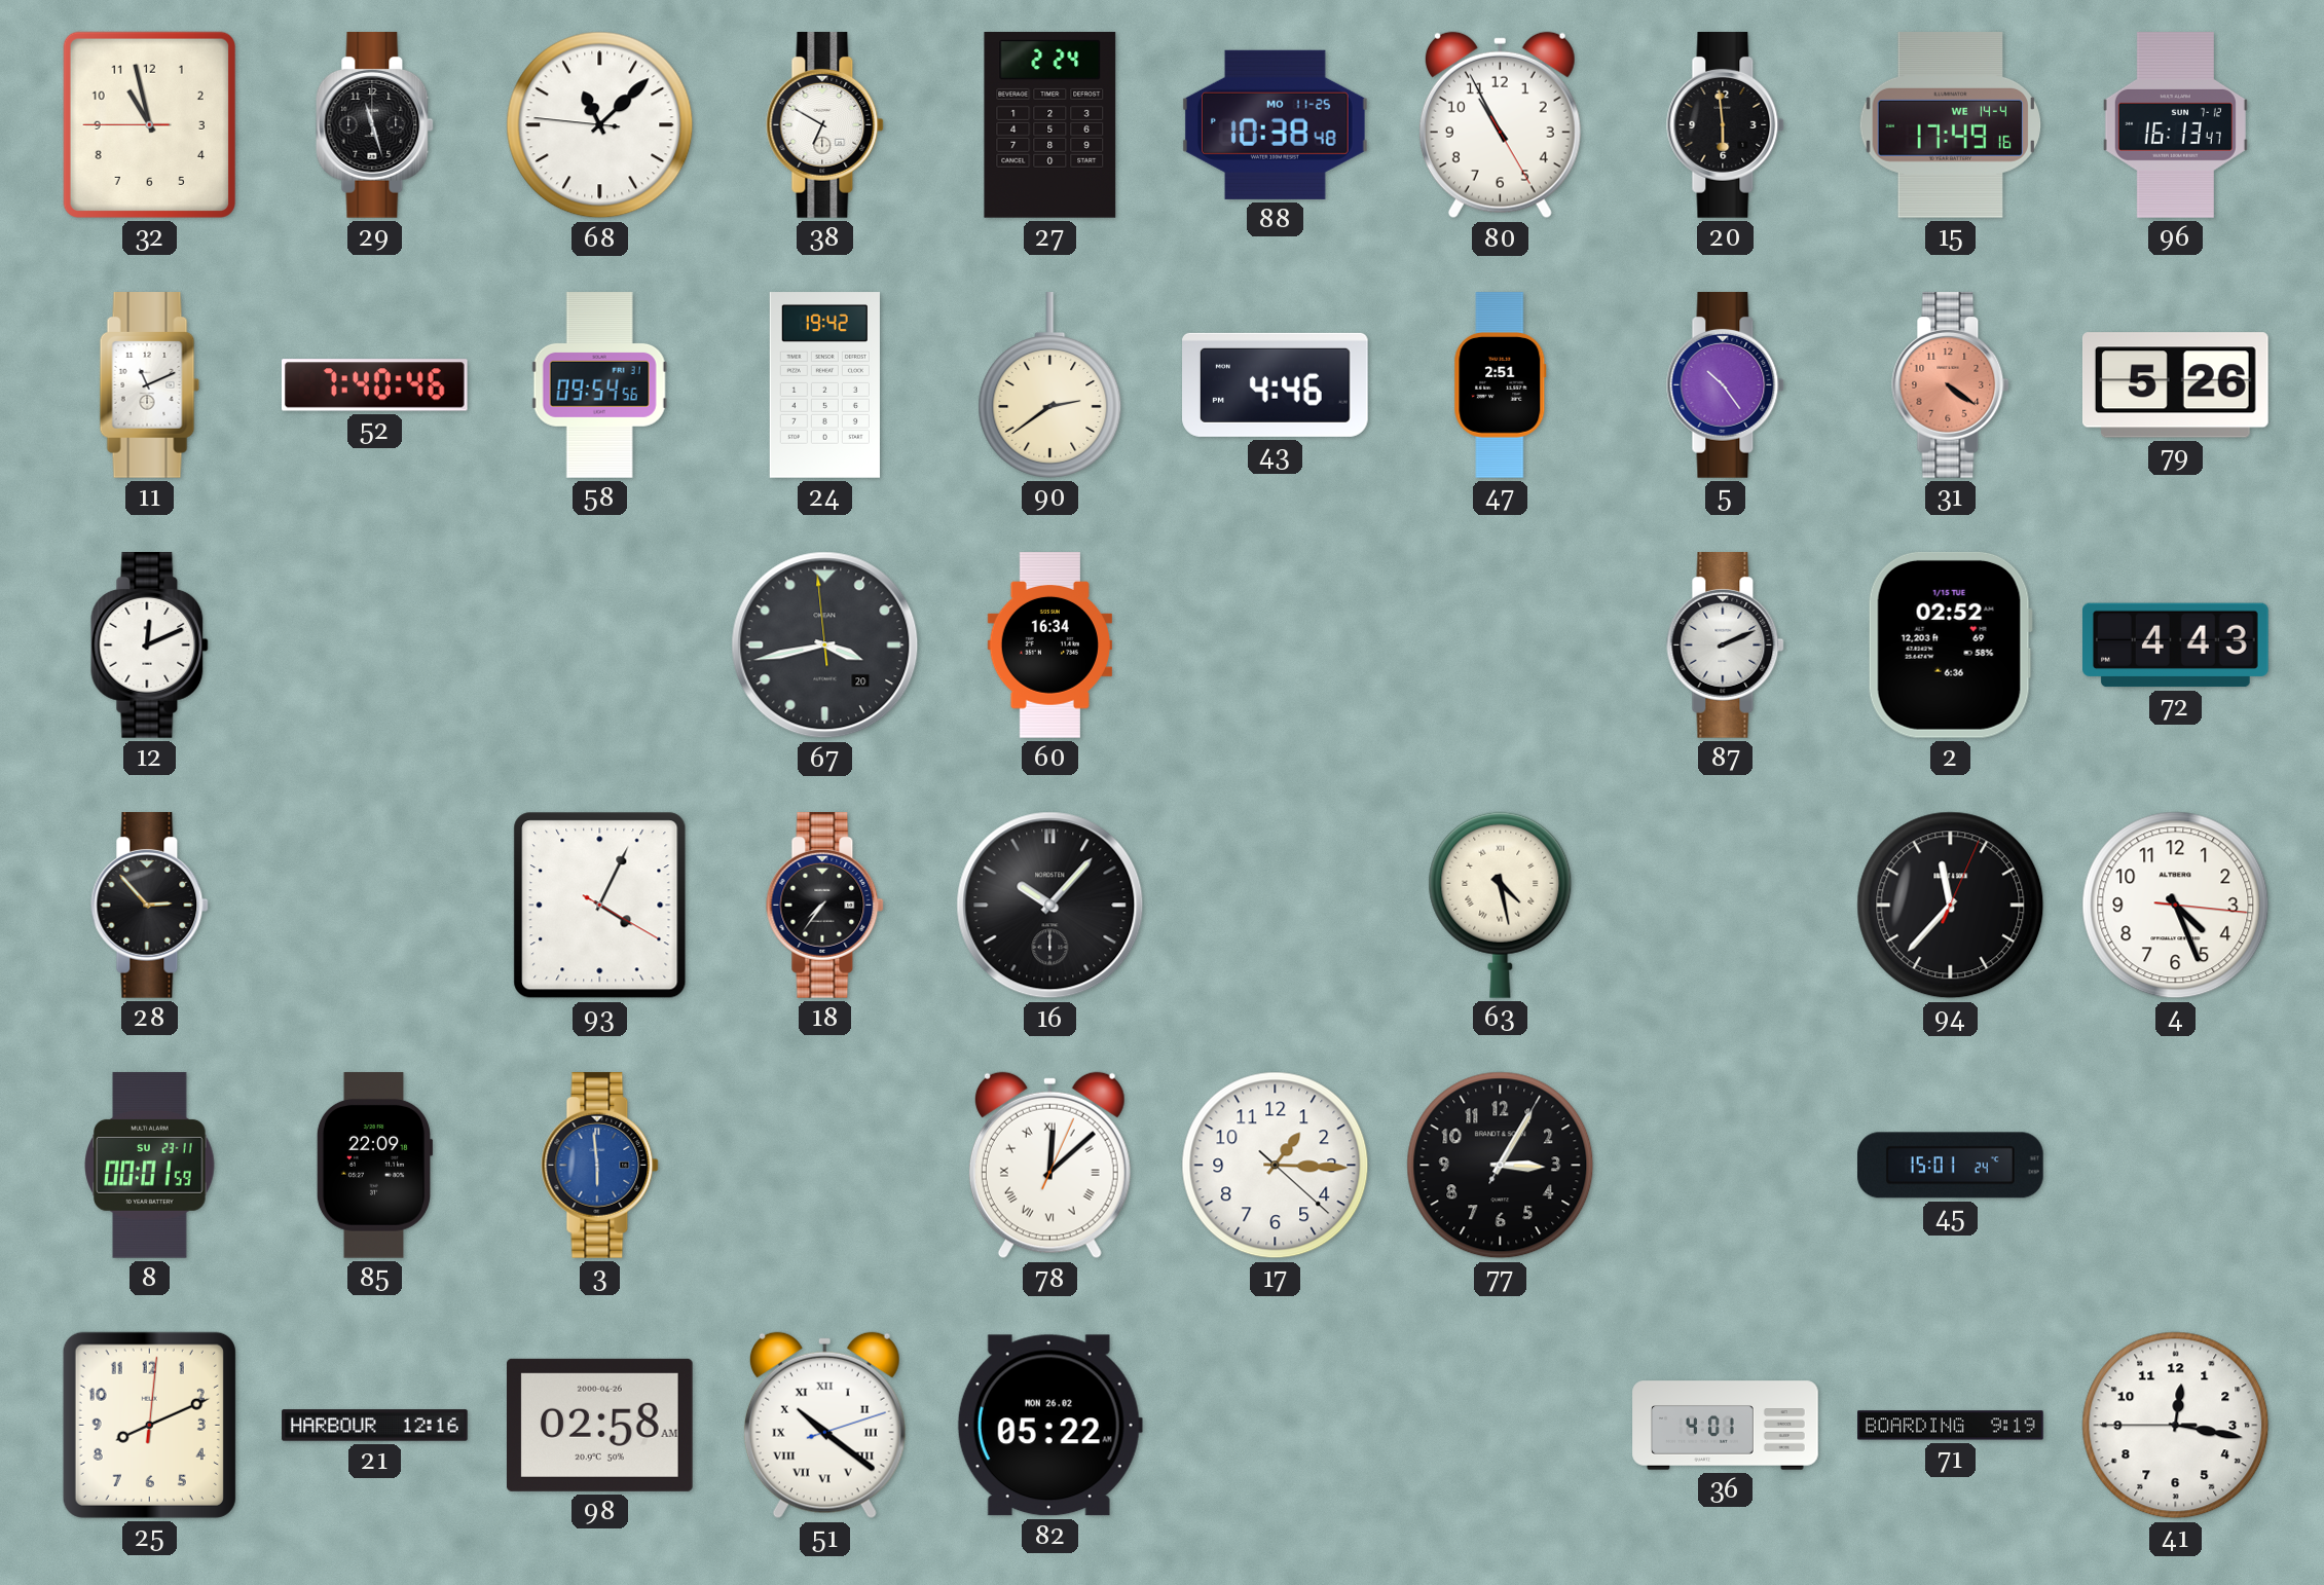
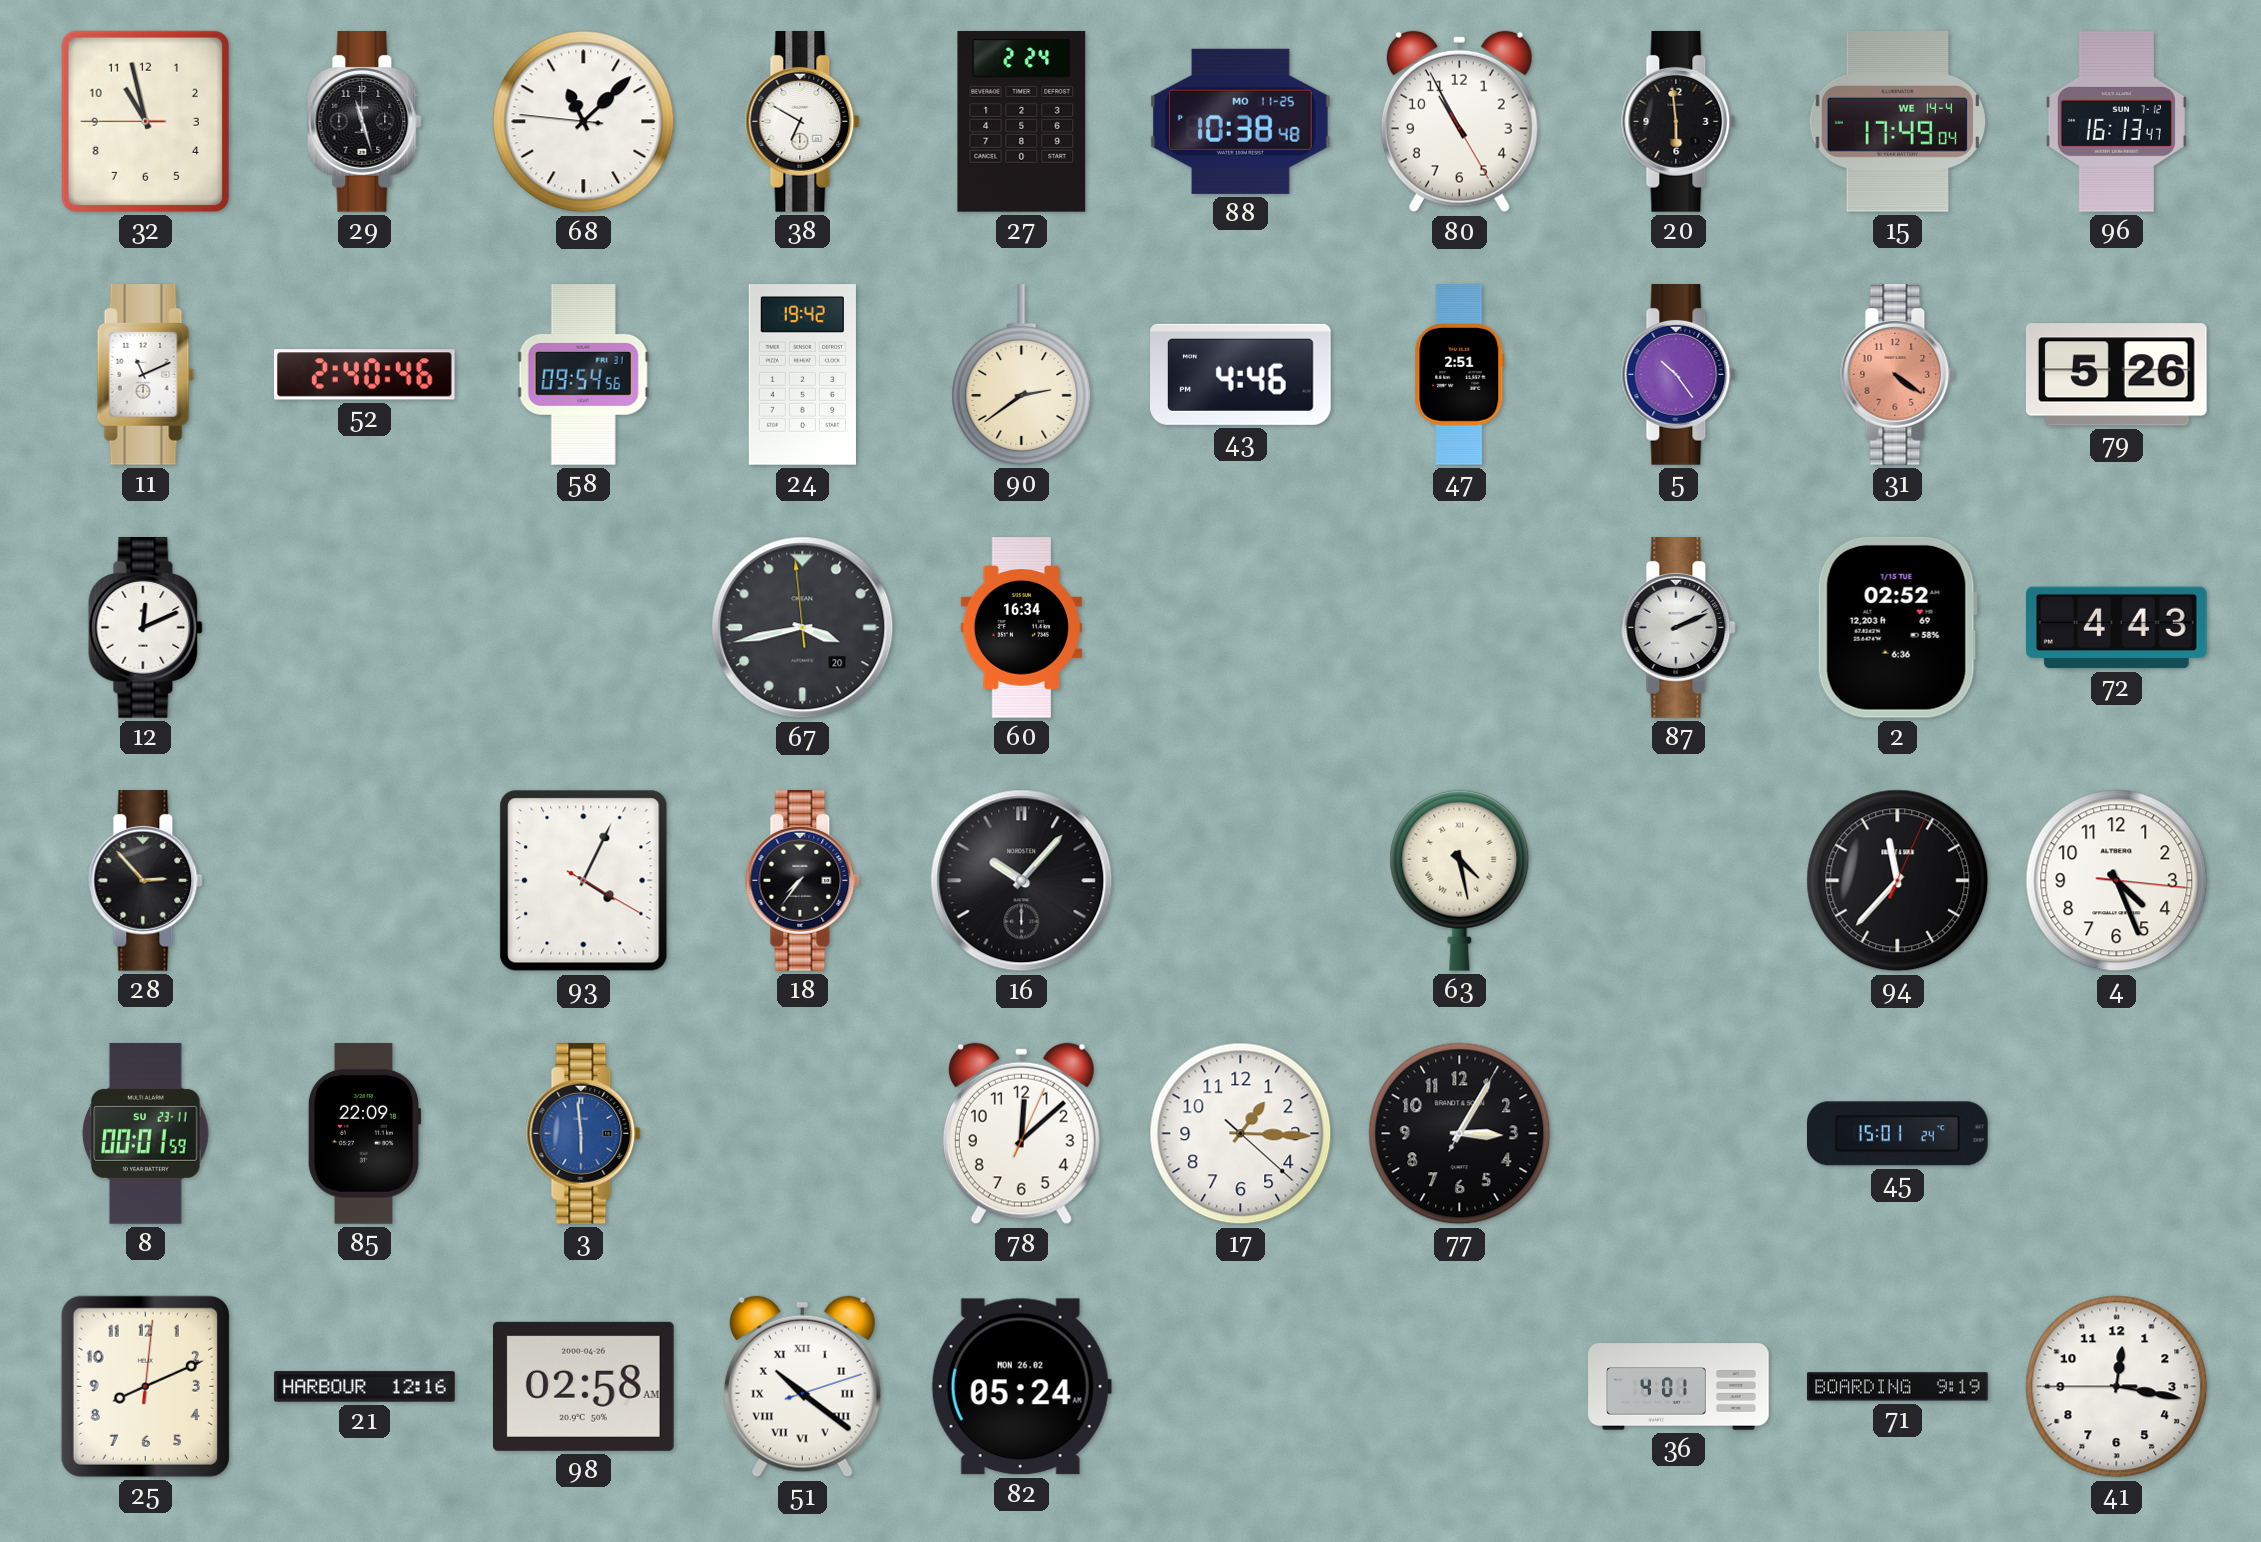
15: 17:49:16 -> 17:49:04 (1897, 122)
52: 7:40 -> 2:40 (364, 375)
78 numerals: Roman -> Arabic (1021, 1134)
82: 05:22 -> 05:24 (1021, 1387)
